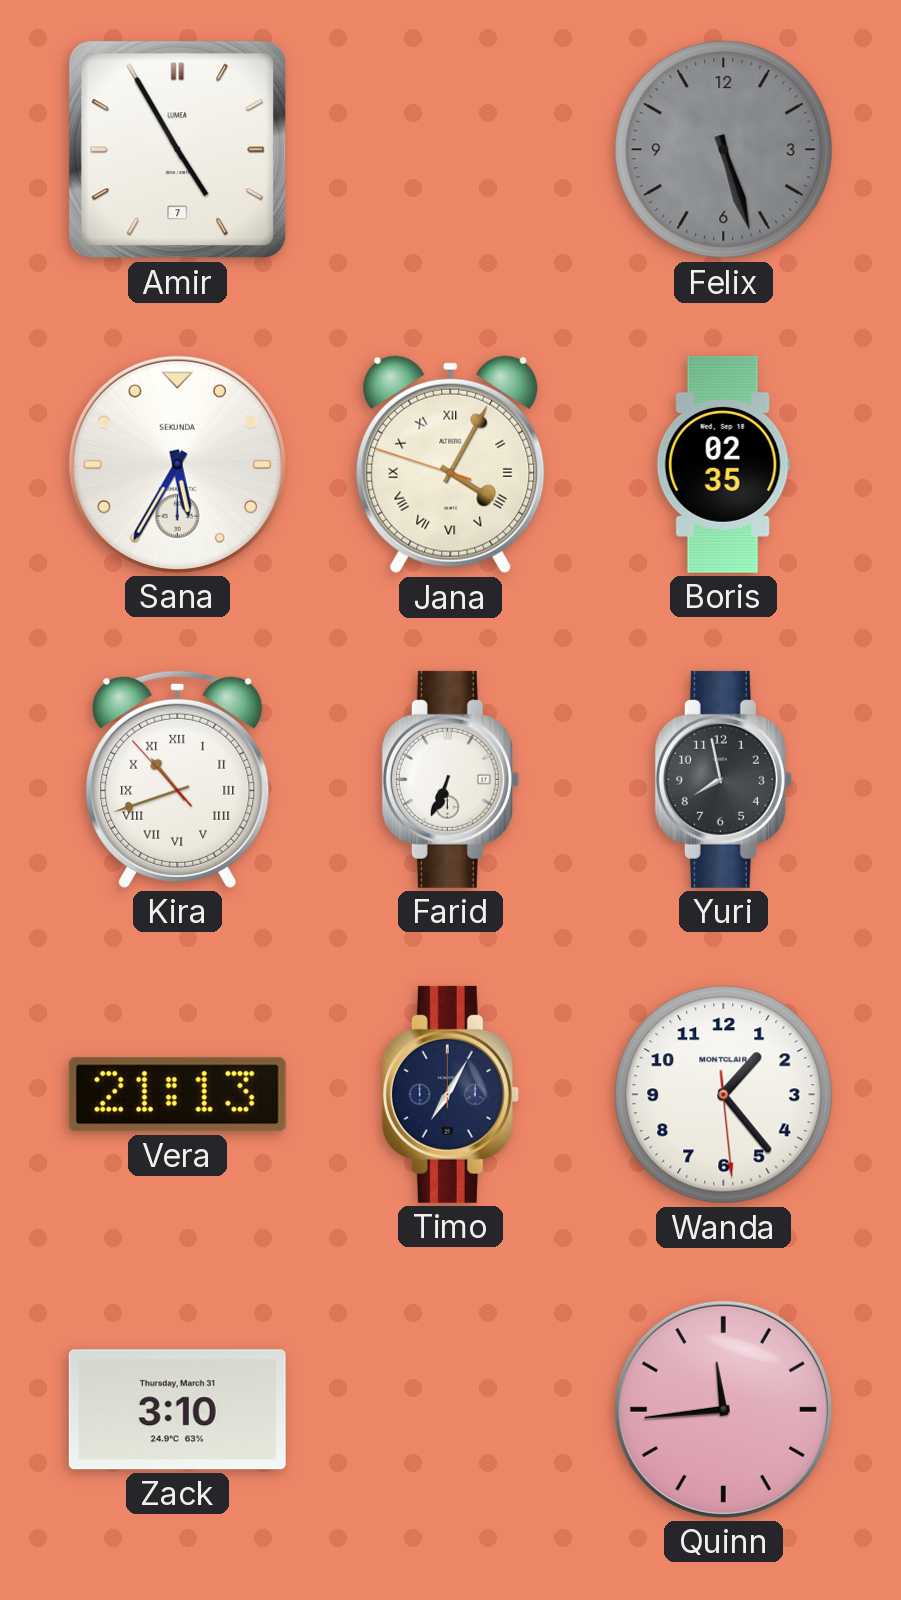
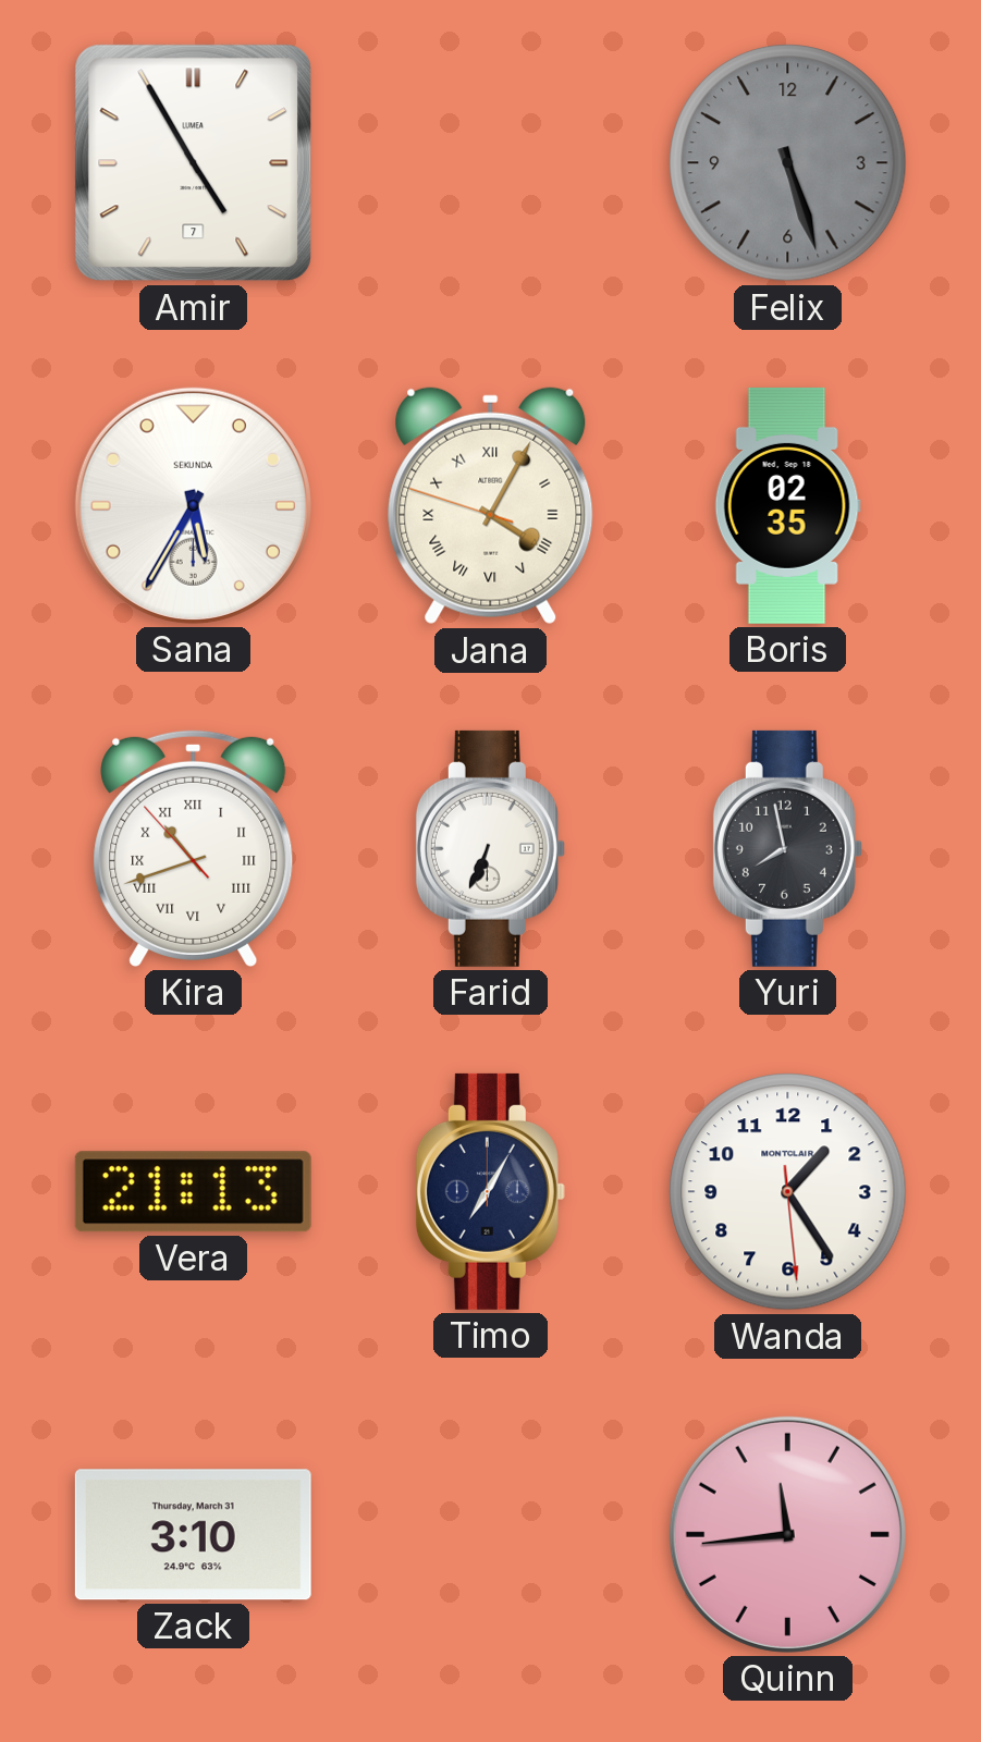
Wanda: 1:23 -> 1:24 (788, 1192)
